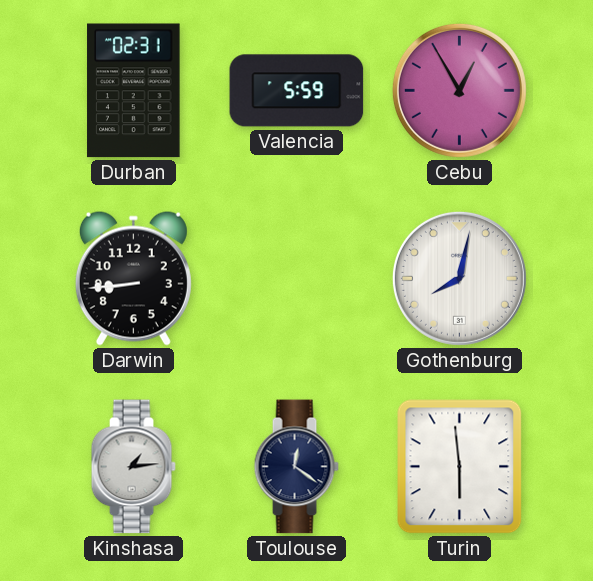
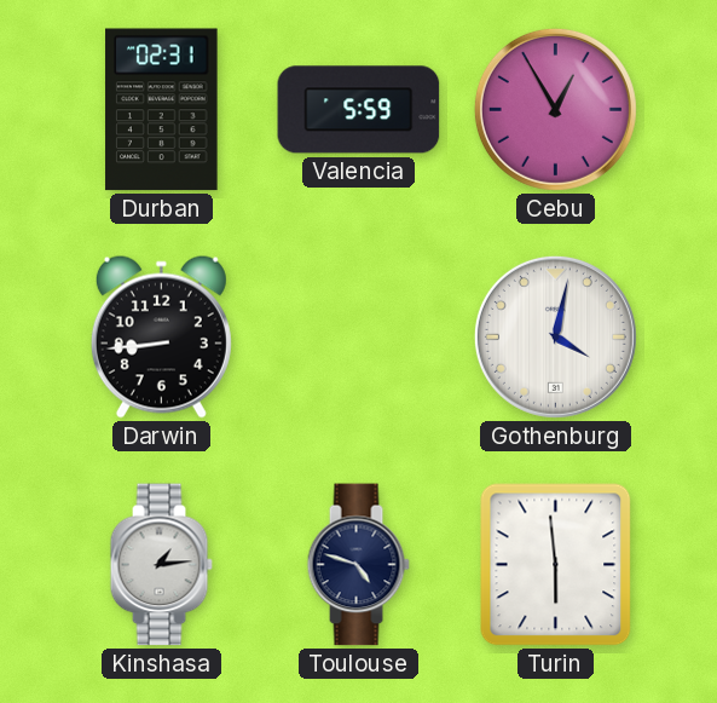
Gothenburg: 8:02 -> 4:02 (555, 336)
Toulouse: 12:21 -> 4:48 (358, 565)
